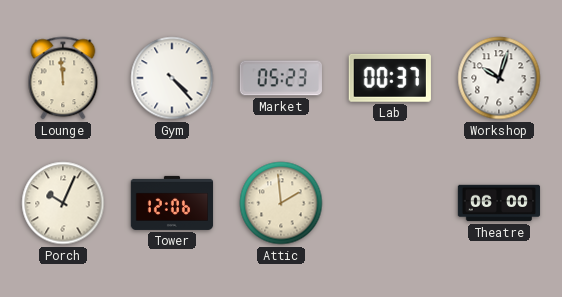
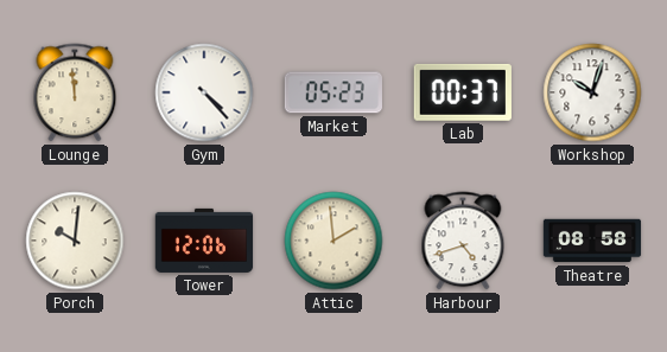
Porch: 10:04 -> 10:01 (75, 241)
Harbour: none -> 4:42 (463, 241)
Theatre: 06:00 -> 08:58 (592, 241)
